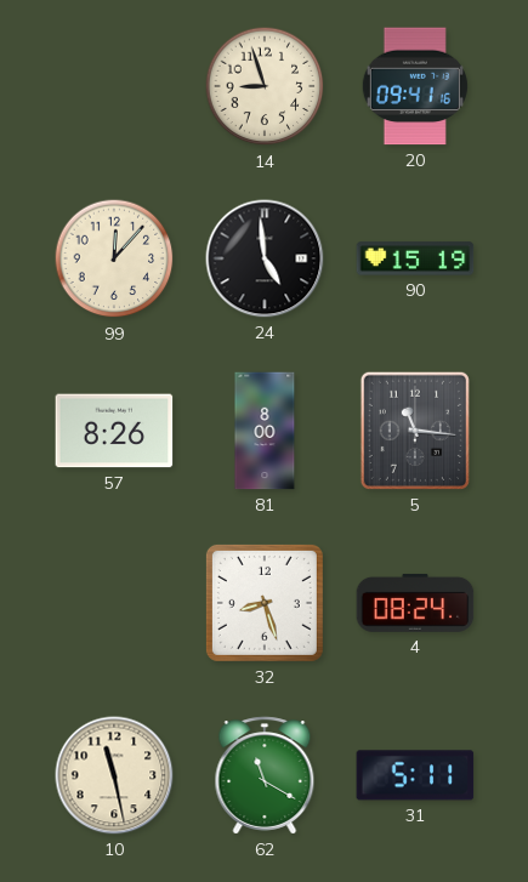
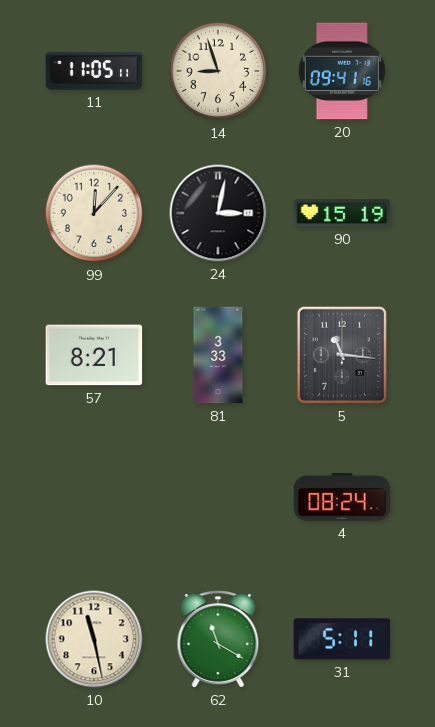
11: none -> 11:05 (94, 71)
24: 4:59 -> 3:02 (218, 213)
57: 8:26 -> 8:21 (94, 355)
81: 8:00 -> 3:33 (218, 355)
32: 8:27 -> none (265, 603)
